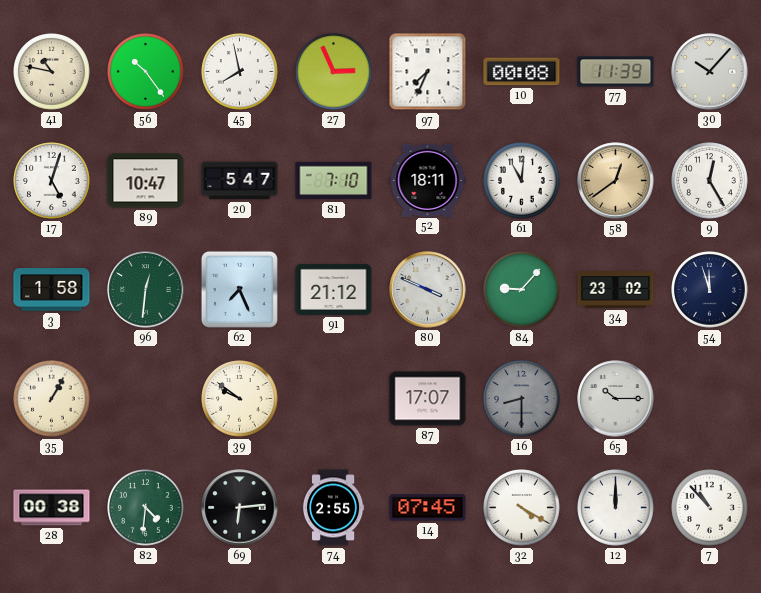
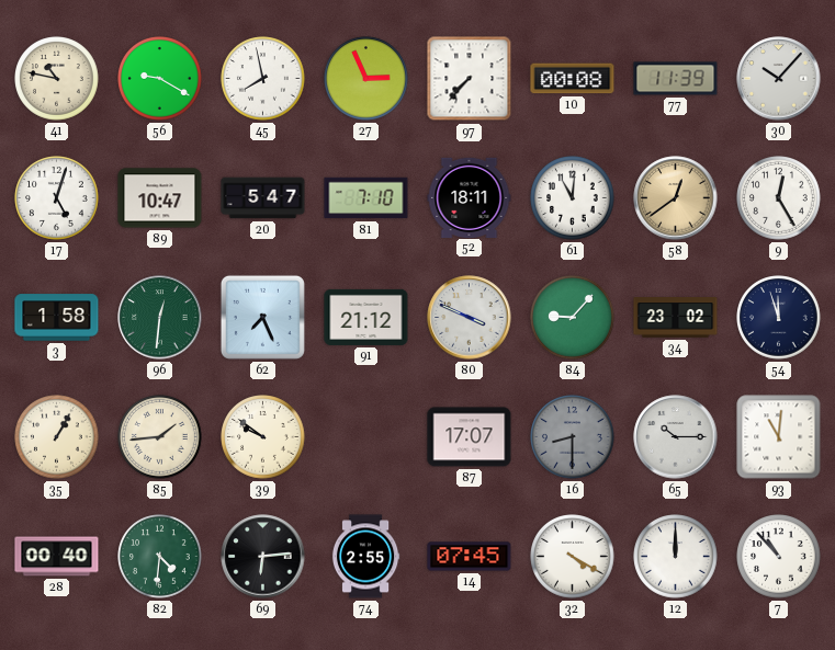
56: 10:24 -> 9:20 (160, 79)
97: 7:34 -> 7:37 (470, 79)
85: none -> 1:44 (160, 437)
93: none -> 11:01 (779, 437)
28: 00:38 -> 00:40 (57, 557)
